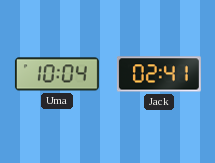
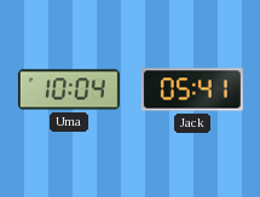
Jack: 02:41 -> 05:41 (192, 89)
